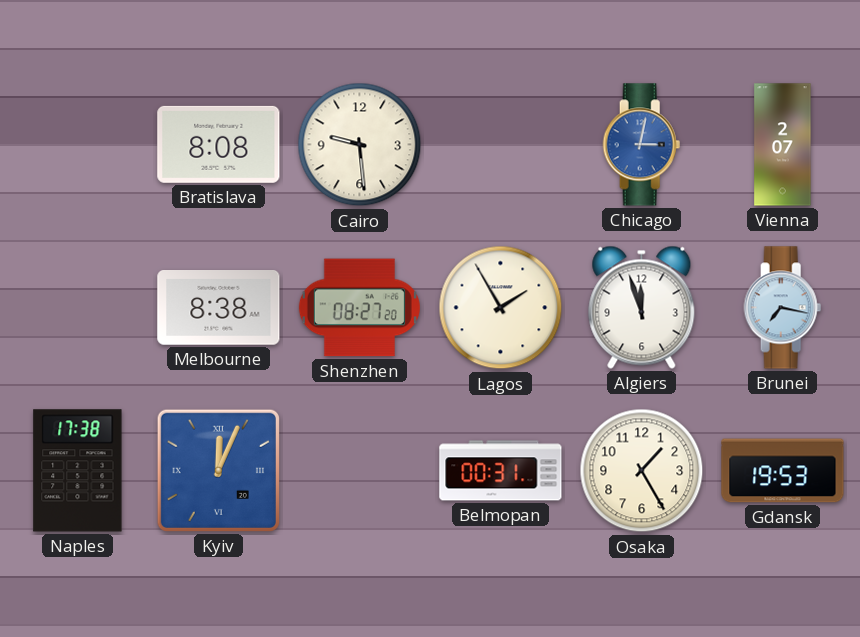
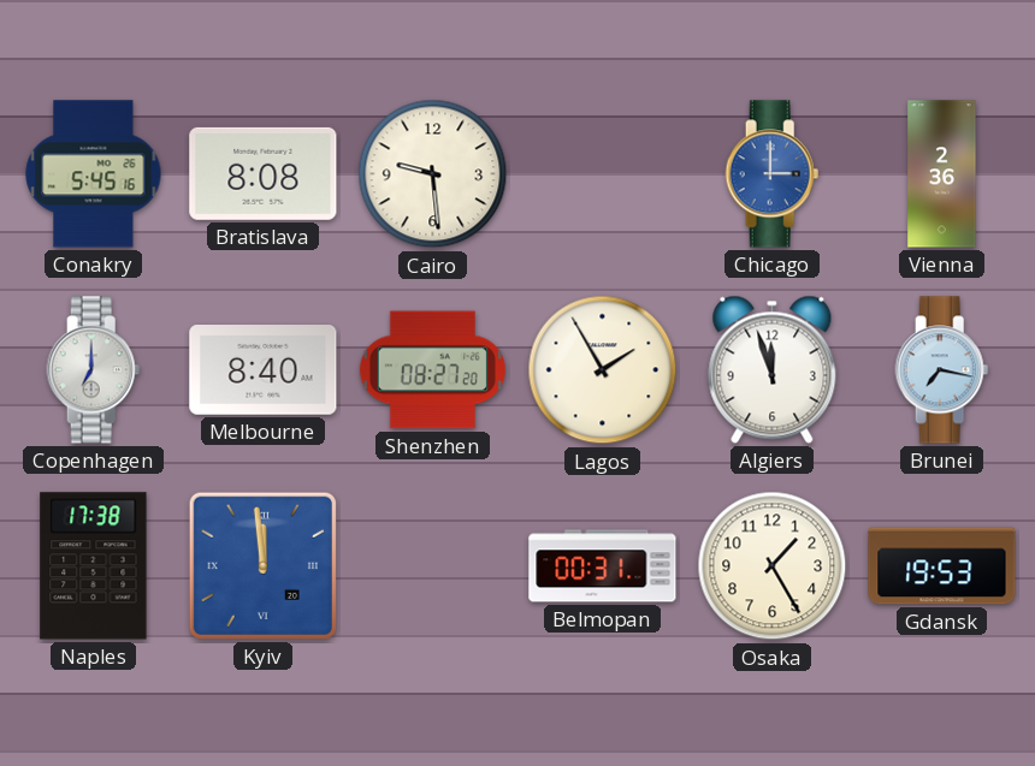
Conakry: none -> 5:45 (94, 174)
Chicago: 3:02 -> 3:00 (773, 174)
Vienna: 2:07 -> 2:36 (942, 174)
Copenhagen: none -> 7:00 (94, 370)
Melbourne: 8:38 -> 8:40 (264, 370)
Kyiv: 12:04 -> 11:59 (262, 565)
